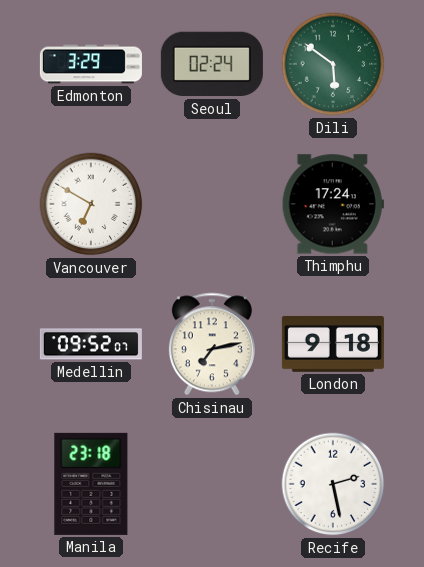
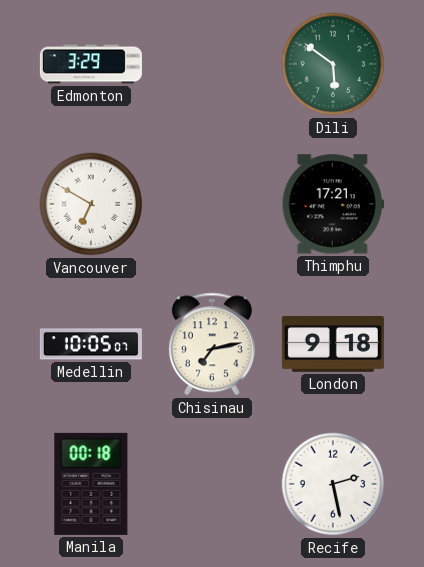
Seoul: 02:24 -> none (212, 64)
Thimphu: 17:24 -> 17:21 (333, 204)
Medellin: 09:52 -> 10:05 (91, 344)
Manila: 23:18 -> 00:18 (91, 484)
